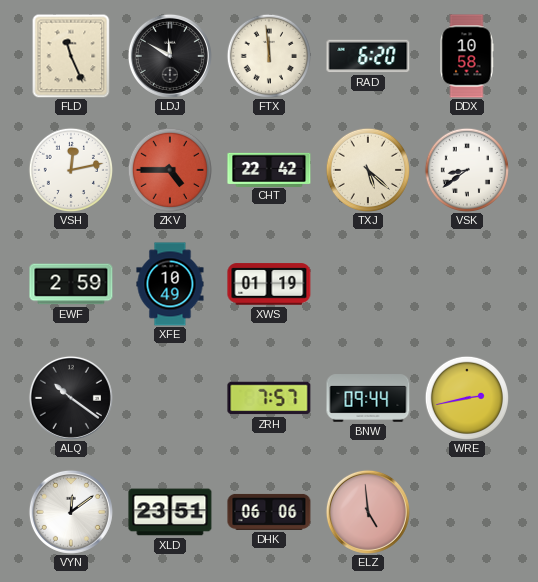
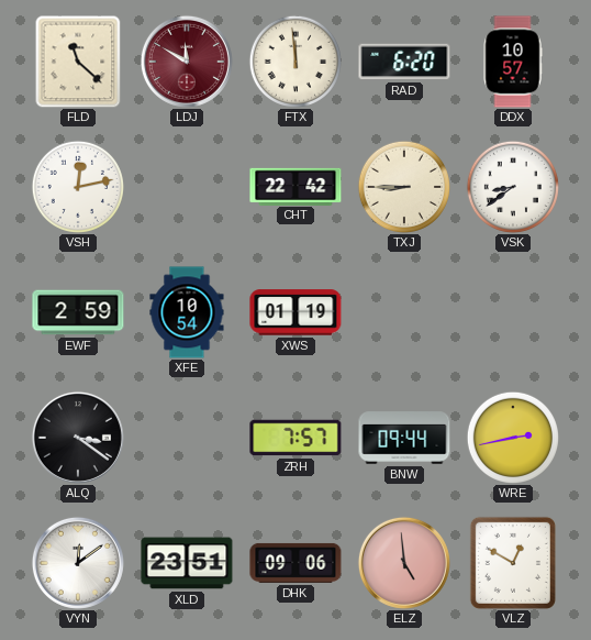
FLD: 11:26 -> 11:22 (78, 62)
LDJ dial: black -> burgundy (187, 62)
DDX: 10:58 -> 10:57 (513, 62)
ZKV: 4:45 -> none (170, 170)
TXJ: 5:22 -> 8:45 (404, 187)
XFE: 10:49 -> 10:54 (187, 312)
ALQ: 10:21 -> 3:21 (78, 438)
DHK: 06:06 -> 09:06 (295, 563)
VLZ: none -> 12:50 (513, 563)
